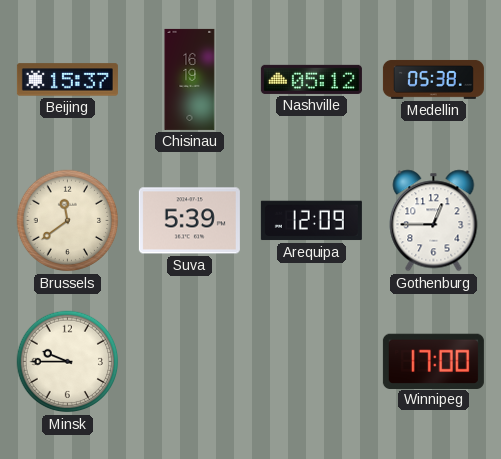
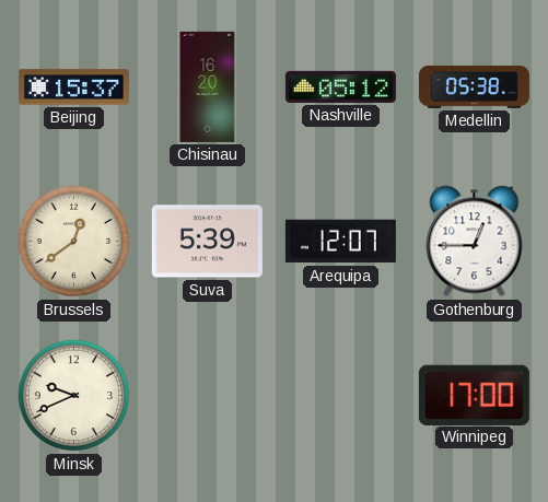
Chisinau: 16:19 -> 16:20 (208, 86)
Brussels: 11:39 -> 12:39 (74, 242)
Arequipa: 12:09 -> 12:07 (340, 242)
Minsk: 9:45 -> 9:41 (74, 396)
